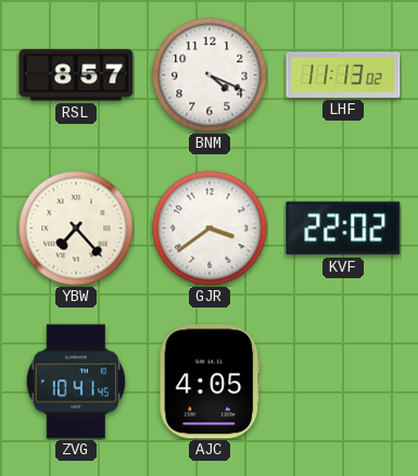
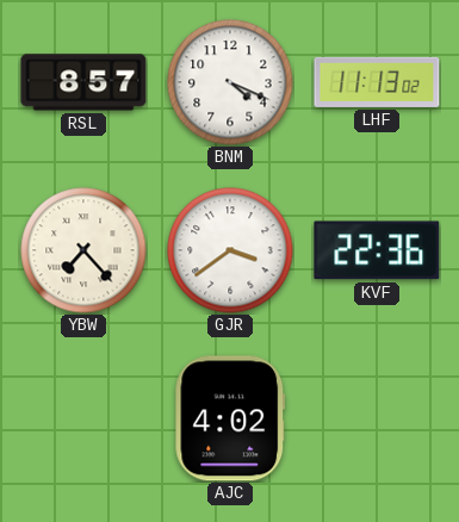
KVF: 22:02 -> 22:36 (377, 250)
ZVG: 10:41 -> none (76, 381)
AJC: 4:05 -> 4:02 (230, 418)
